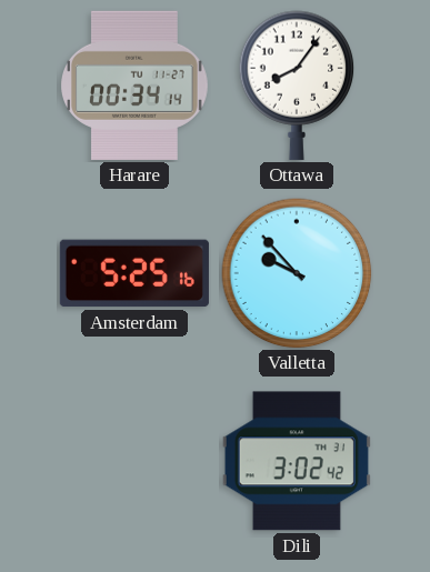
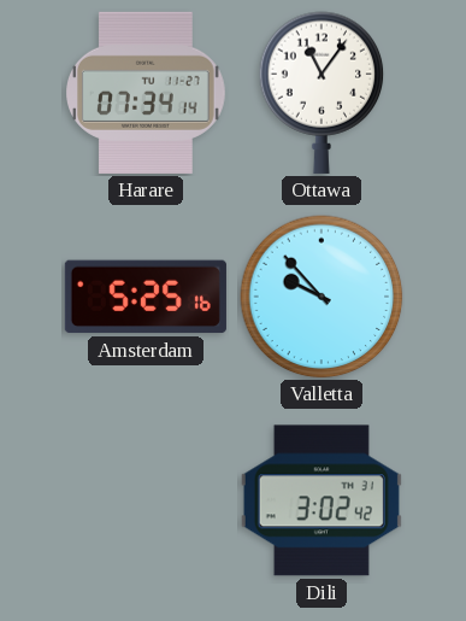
Harare: 00:34 -> 07:34 (147, 93)
Ottawa: 8:06 -> 11:06 (322, 93)
